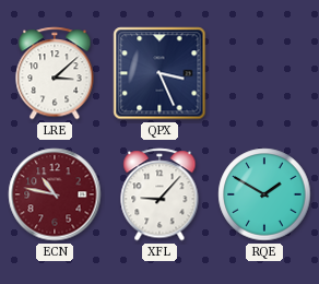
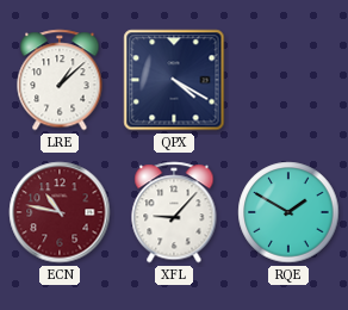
LRE: 3:08 -> 1:08 (60, 80)
QPX: 3:26 -> 4:20 (174, 80)
